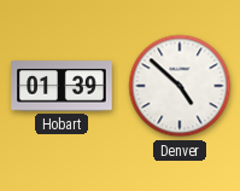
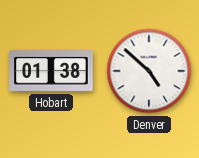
Hobart: 01:39 -> 01:38 (51, 71)
